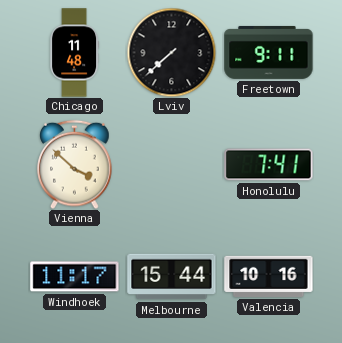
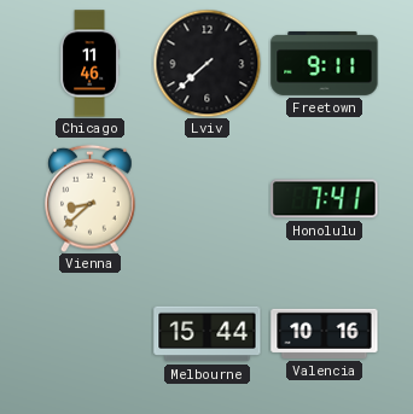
Chicago: 11:48 -> 11:46 (91, 64)
Vienna: 3:52 -> 8:38 (91, 198)
Windhoek: 11:17 -> none (75, 277)
